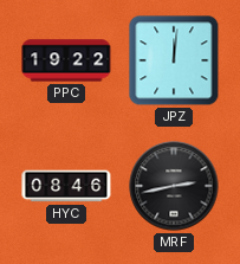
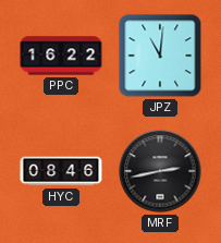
PPC: 19:22 -> 16:22 (61, 56)
JPZ: 12:01 -> 11:01 (160, 56)
